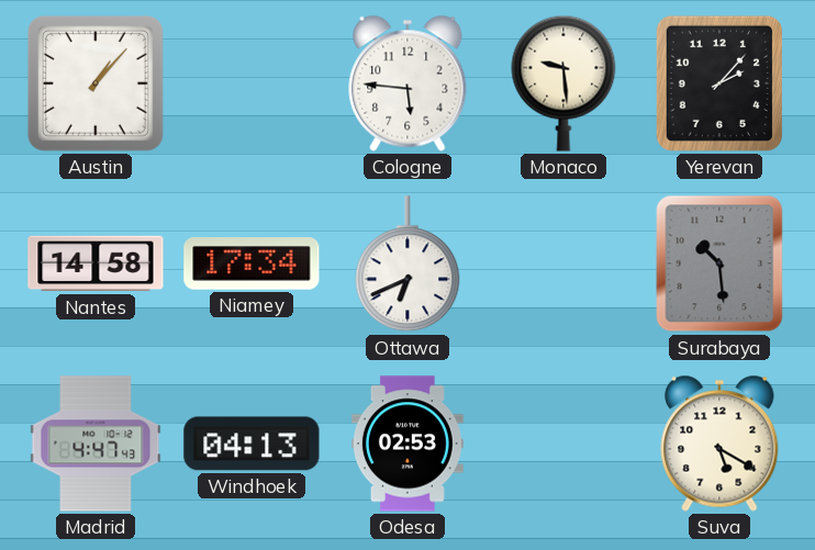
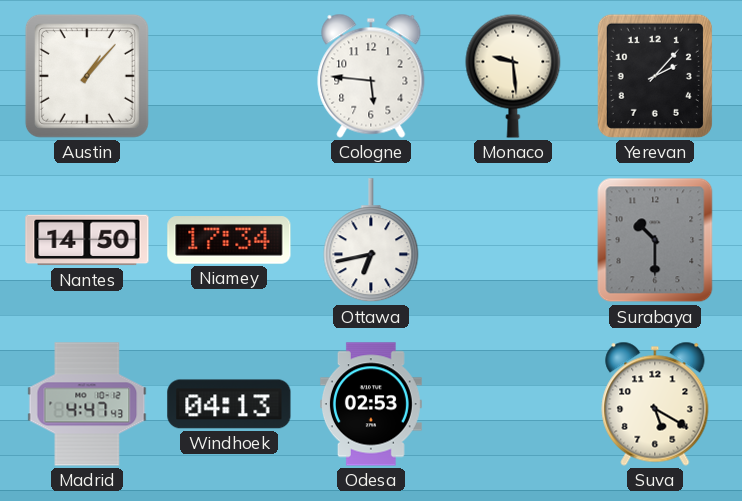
Nantes: 14:58 -> 14:50 (87, 240)
Ottawa: 6:41 -> 6:43 (371, 241)
Surabaya: 10:29 -> 10:30 (655, 240)
